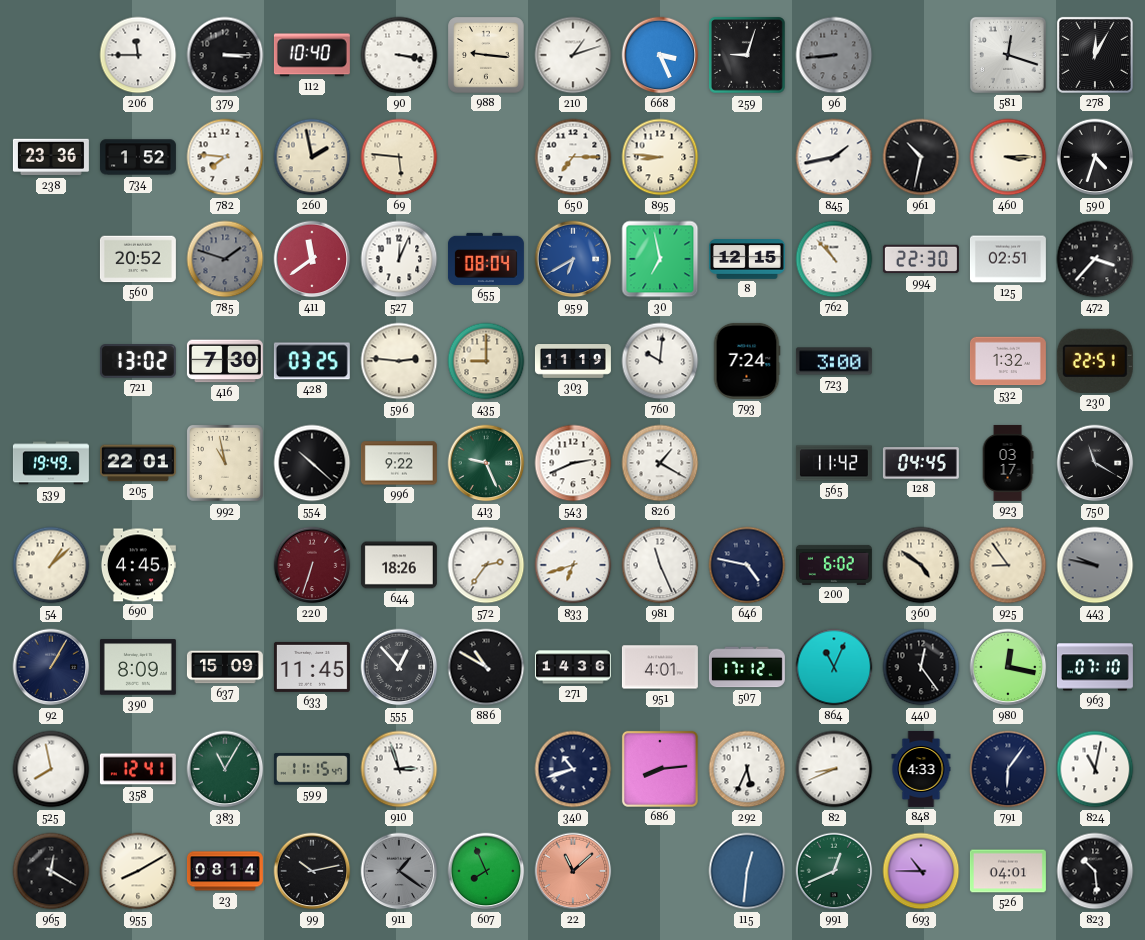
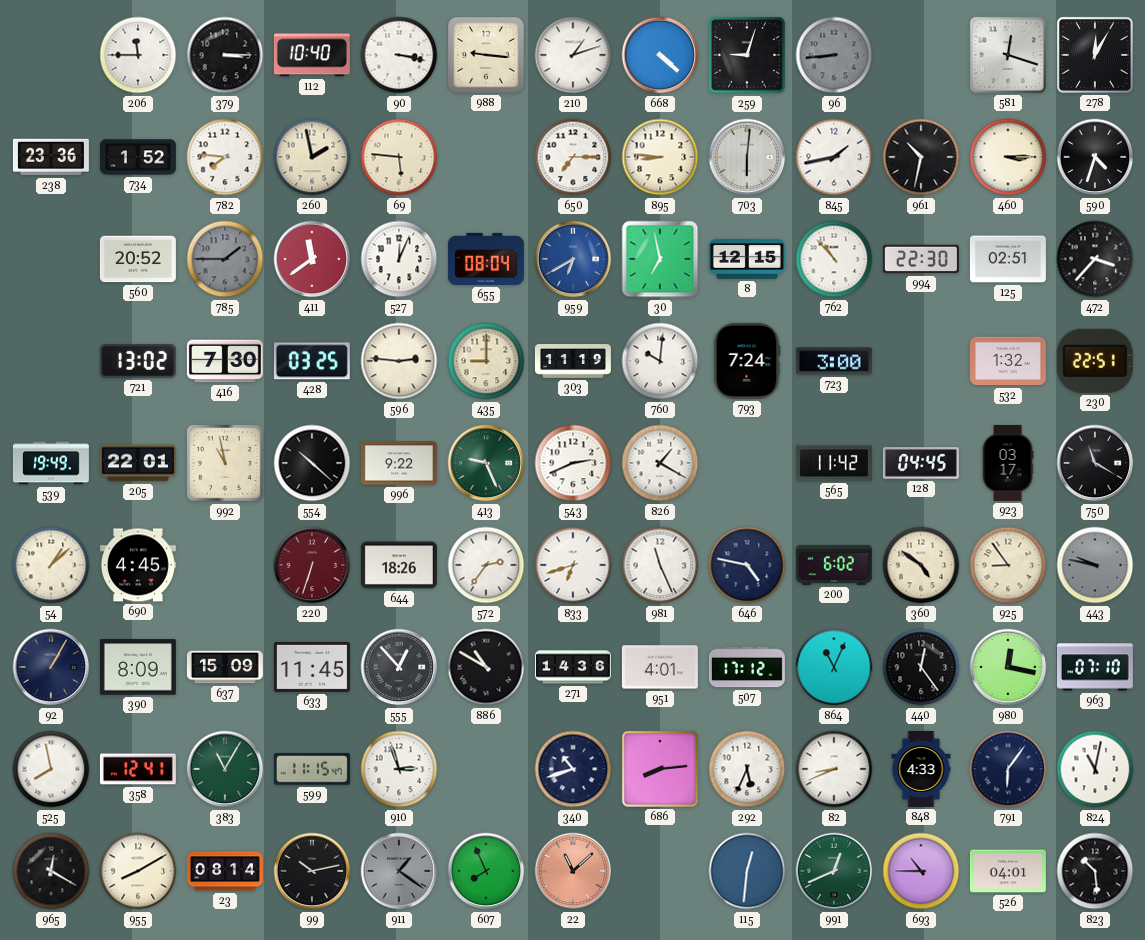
668: 3:26 -> 4:22 (660, 55)
703: none -> 6:01 (747, 157)
785: 1:48 -> 1:45 (225, 259)
